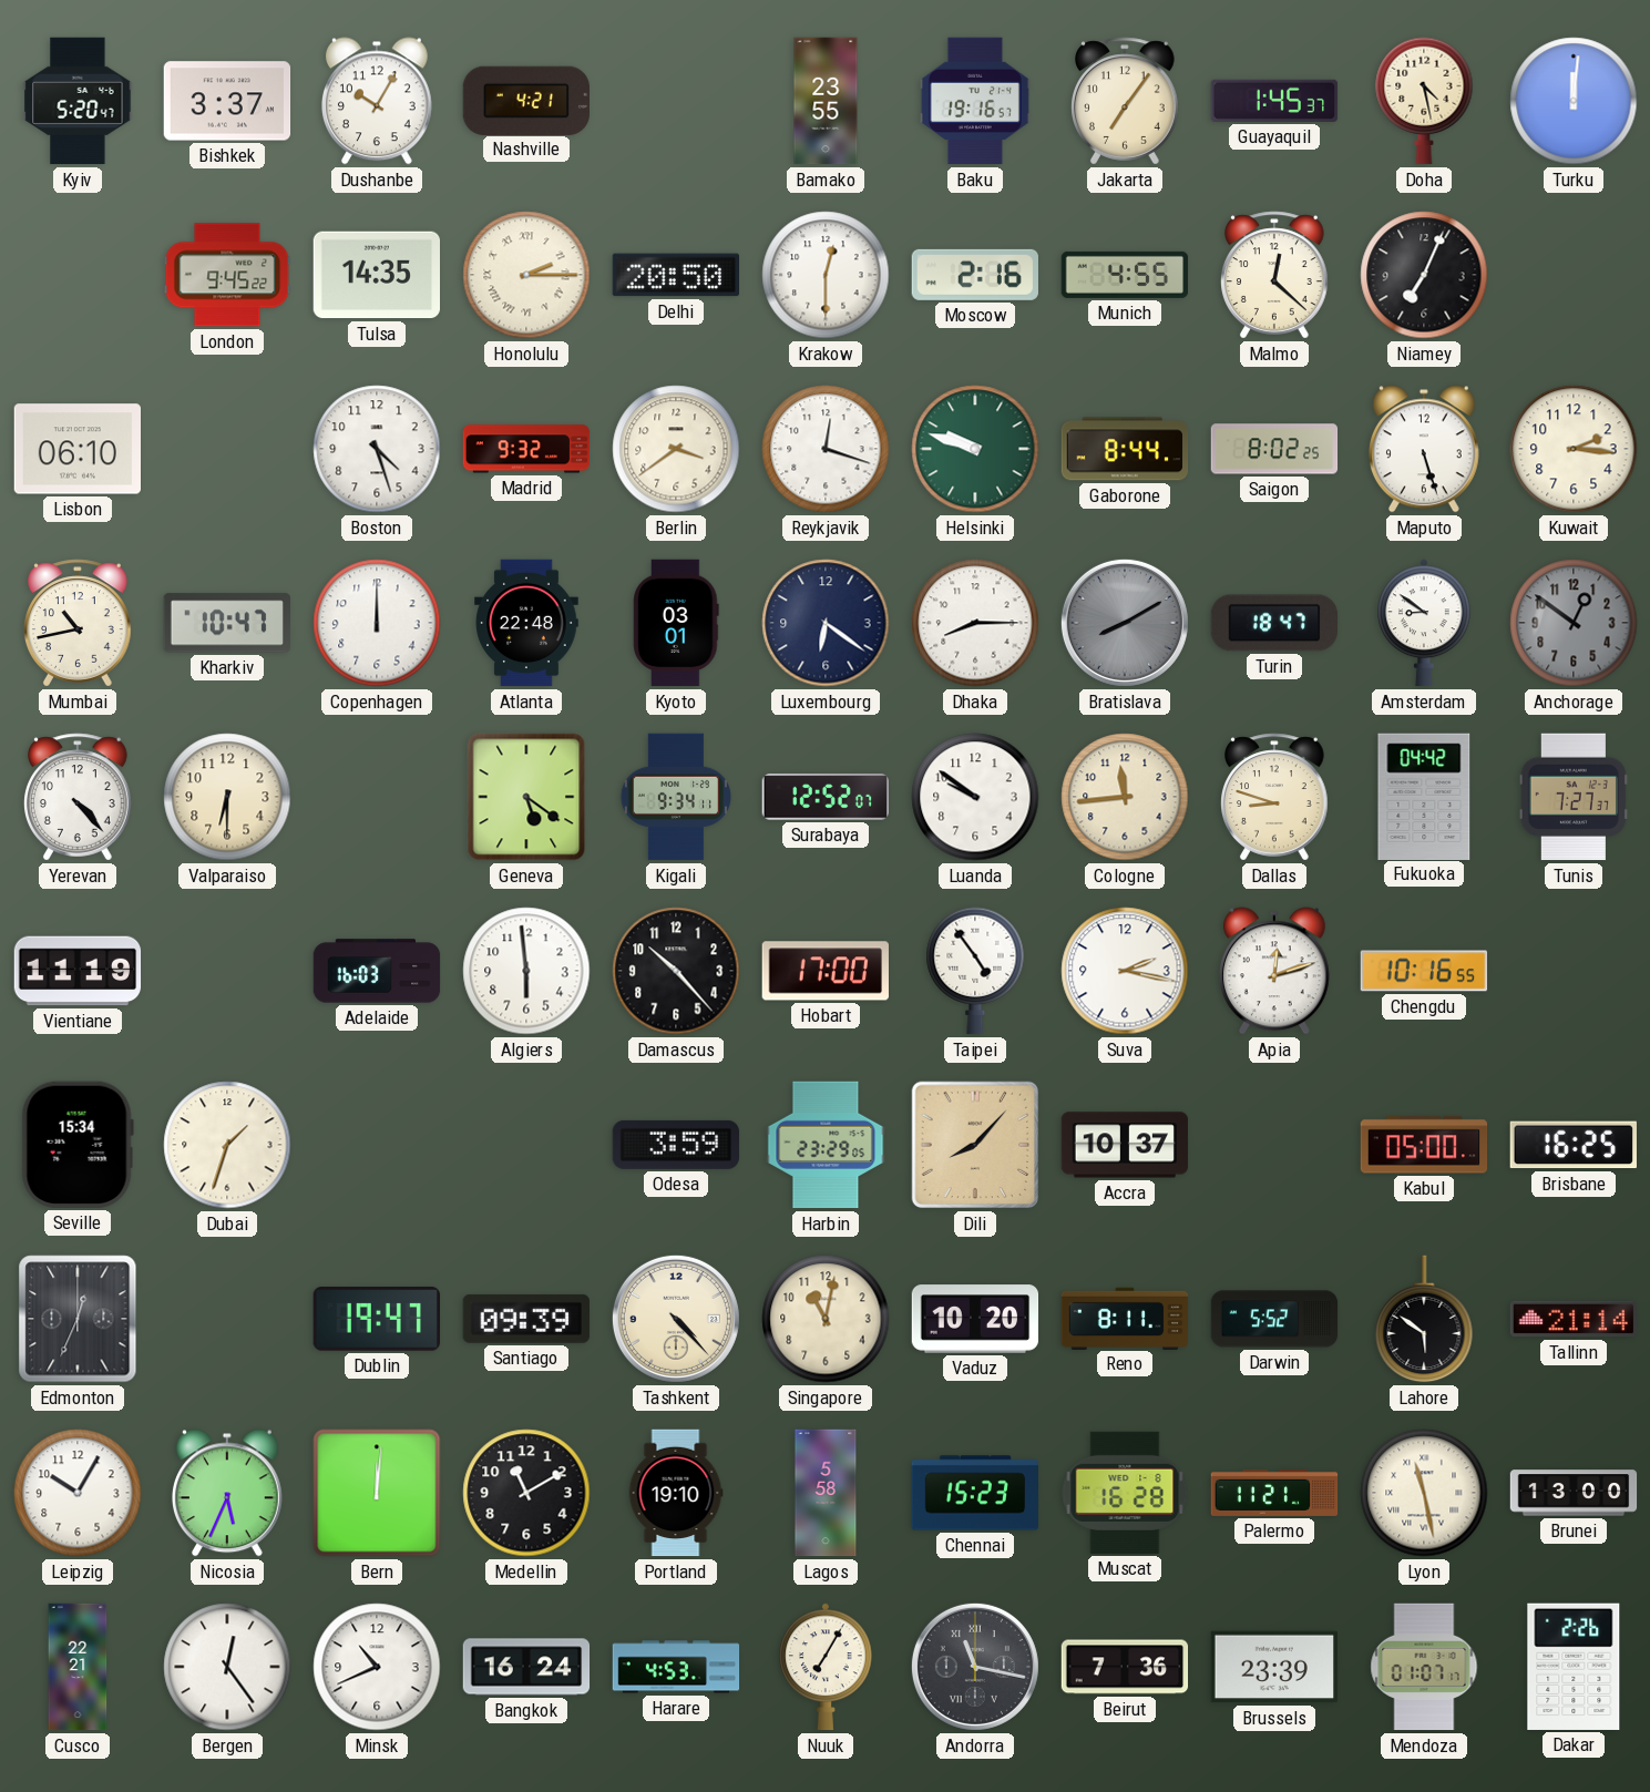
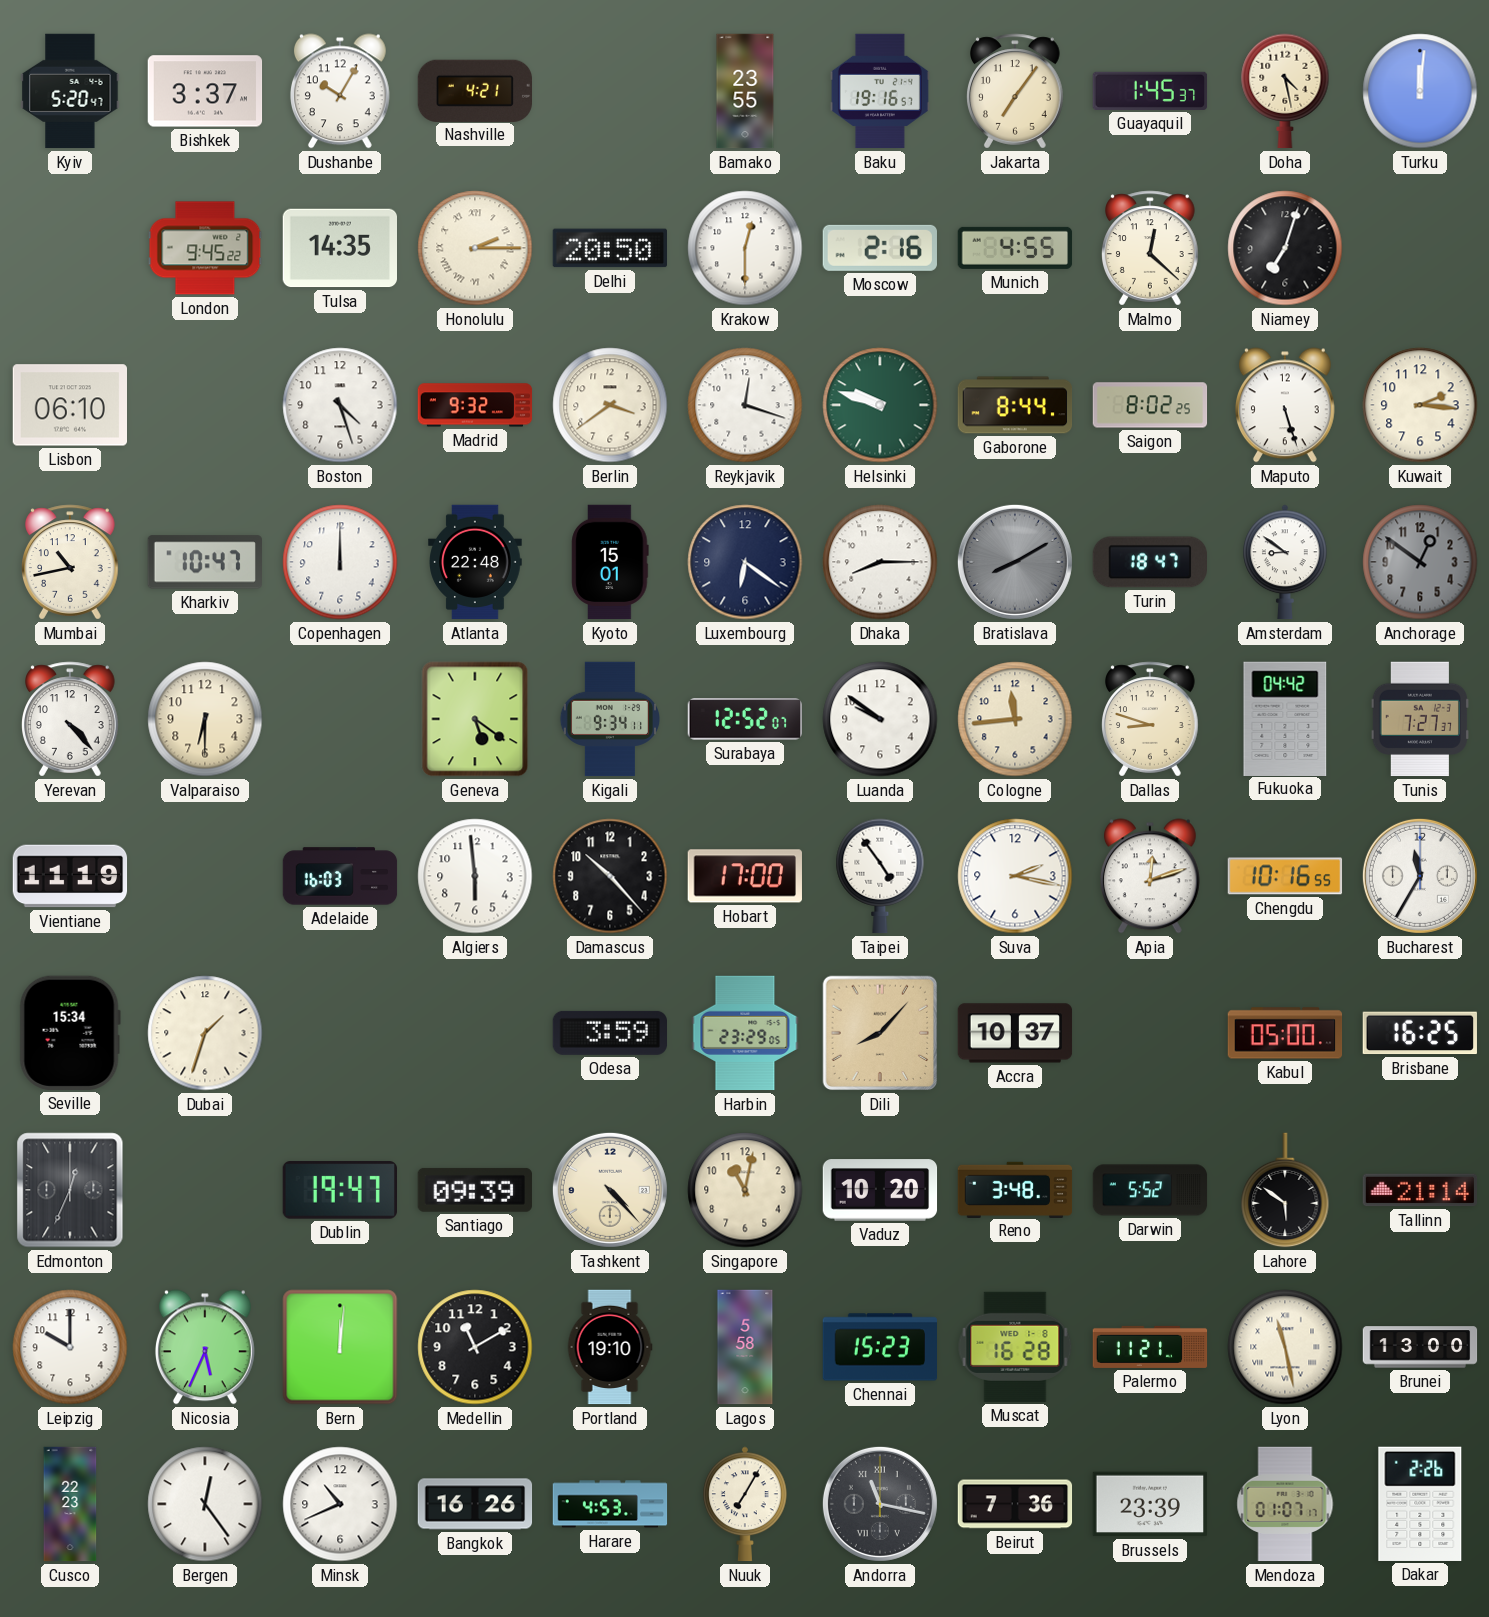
Niamey: 7:04 -> 7:03 (1285, 248)
Kyoto: 03:01 -> 15:01 (610, 562)
Bucharest: none -> 11:35 (1420, 876)
Reno: 8:11 -> 3:48 (1015, 1189)
Leipzig: 10:05 -> 10:00 (70, 1347)
Cusco: 22:21 -> 22:23 (70, 1504)
Bangkok: 16:24 -> 16:26 (475, 1504)
